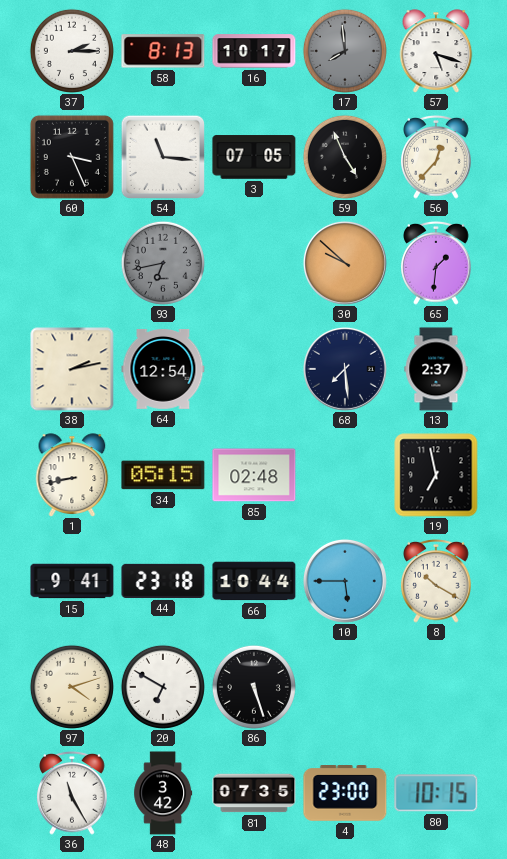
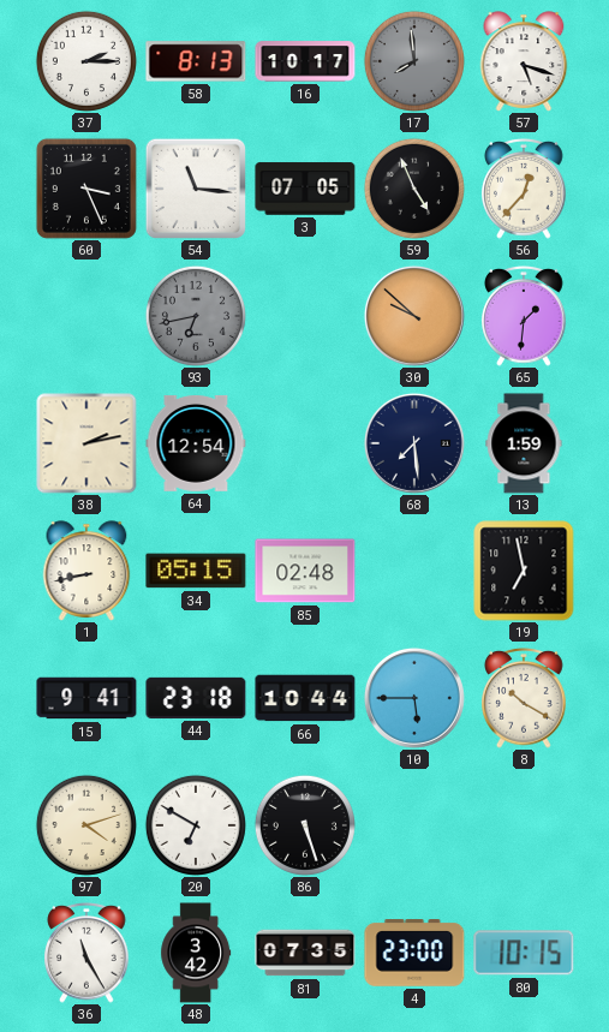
13: 2:37 -> 1:59 (524, 443)
